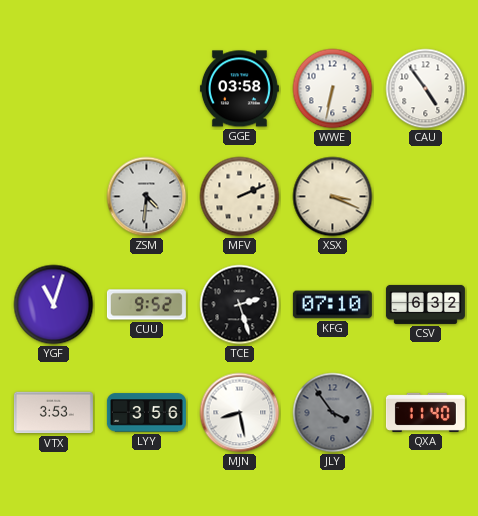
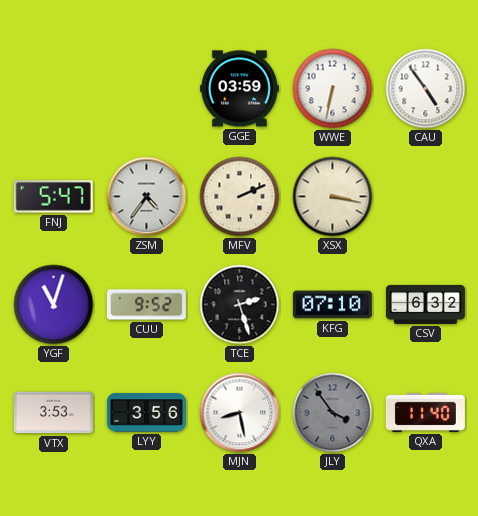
GGE: 03:58 -> 03:59 (239, 89)
FNJ: none -> 5:47 (53, 197)
ZSM: 4:31 -> 4:36 (147, 197)
XSX: 3:19 -> 3:17 (333, 197)
